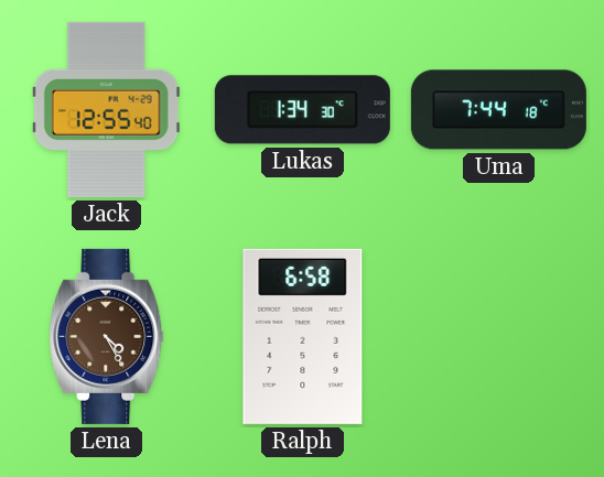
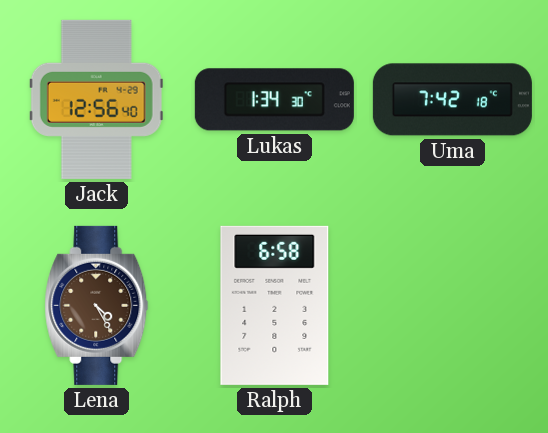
Jack: 12:55 -> 12:56 (96, 99)
Uma: 7:44 -> 7:42 (452, 100)
